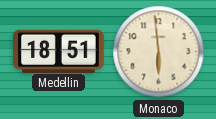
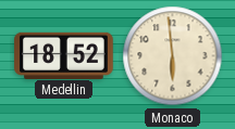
Medellin: 18:51 -> 18:52 (64, 55)
